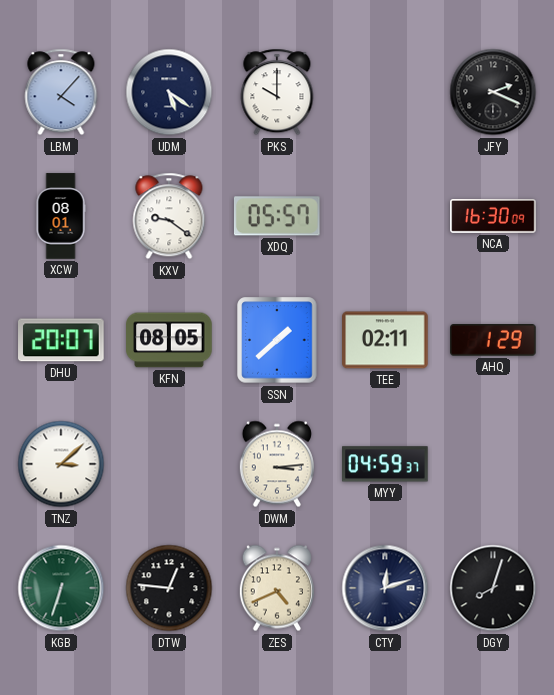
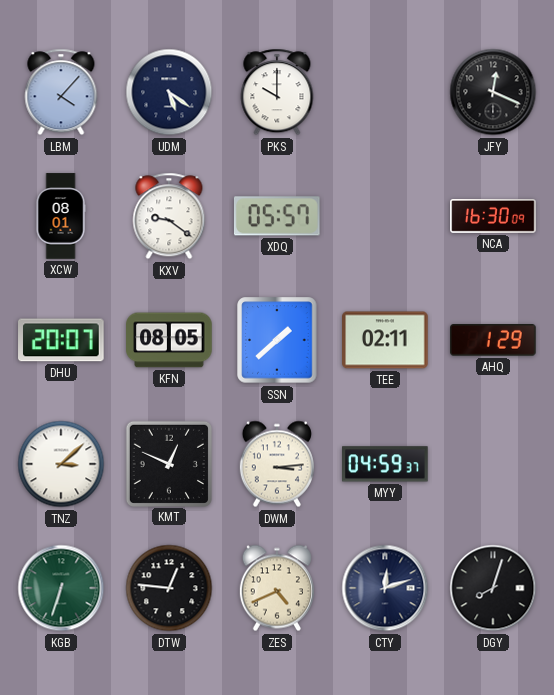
JFY: 2:19 -> 12:19 (493, 92)
KMT: none -> 12:49 (168, 463)
